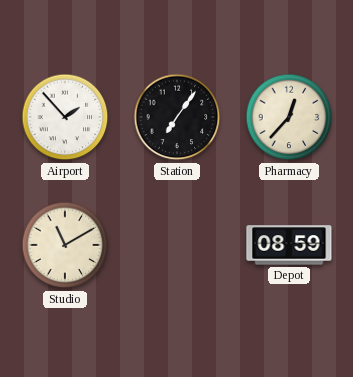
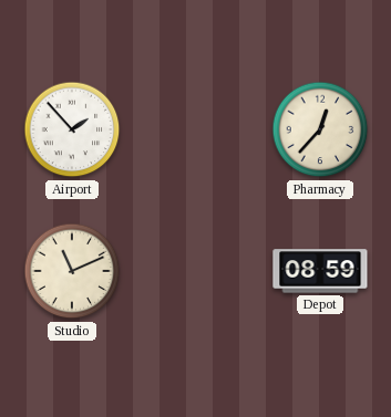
Station: 7:06 -> none (177, 117)
Studio: 11:10 -> 11:11 (72, 271)
